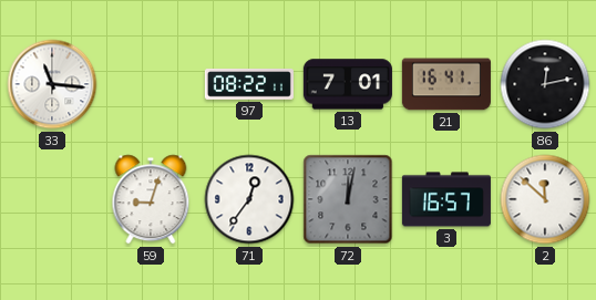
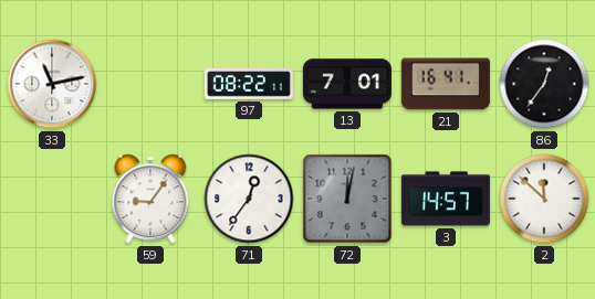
33: 11:16 -> 11:13 (52, 84)
86: 12:13 -> 12:36 (544, 84)
59: 9:03 -> 9:06 (150, 199)
3: 16:57 -> 14:57 (446, 199)
